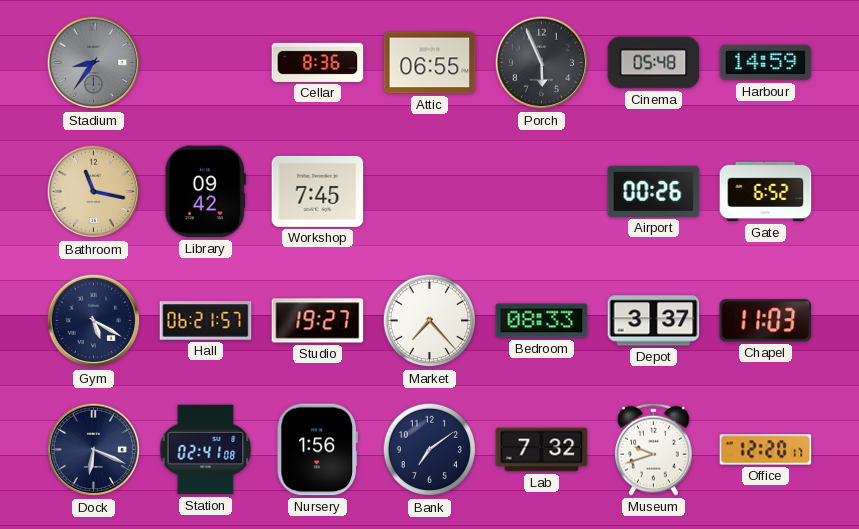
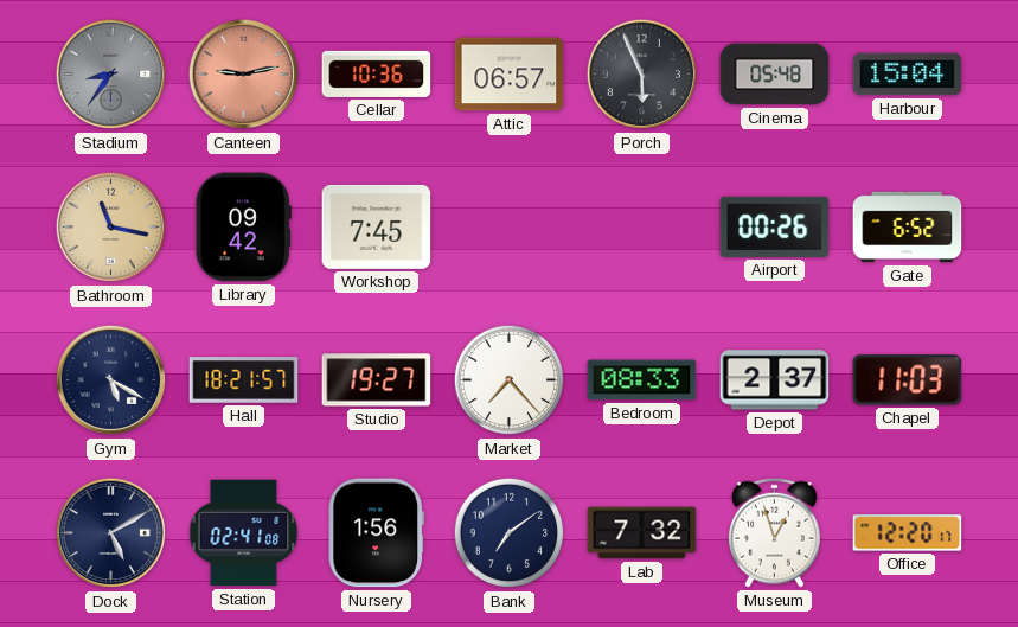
Canteen: none -> 9:13 (244, 75)
Cellar: 8:36 -> 10:36 (377, 73)
Attic: 06:55 -> 06:57 (510, 75)
Harbour: 14:59 -> 15:04 (908, 75)
Hall: 06:21 -> 18:21 (244, 380)
Depot: 3:37 -> 2:37 (775, 380)
Dock: 6:19 -> 5:10 (111, 533)
Museum: 9:42 -> 12:57 (775, 532)
